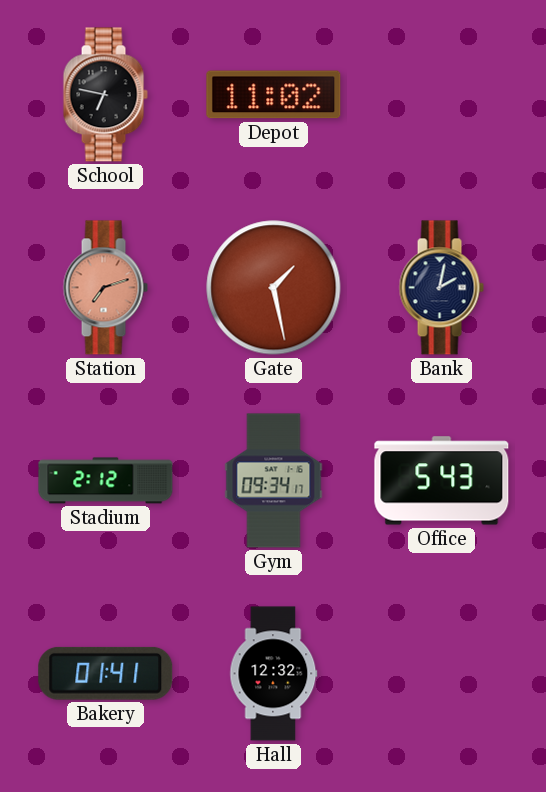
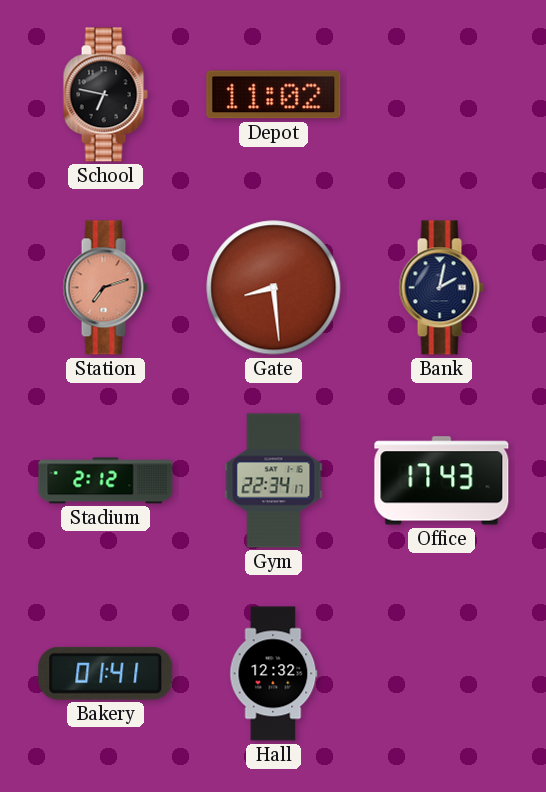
Gate: 1:28 -> 8:29 (274, 288)
Gym: 09:34 -> 22:34 (274, 481)
Office: 5:43 -> 17:43 (442, 481)
